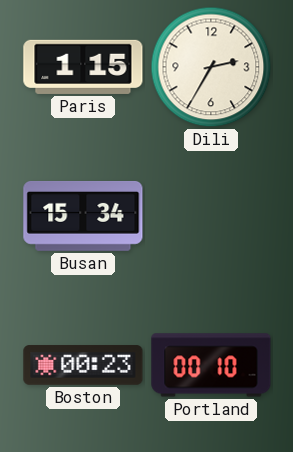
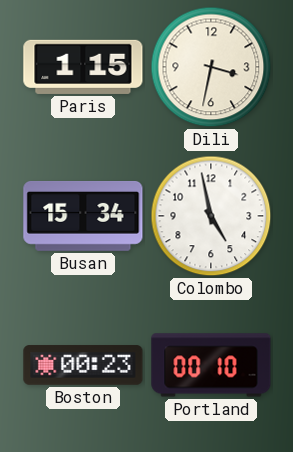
Dili: 2:35 -> 3:32 (211, 67)
Colombo: none -> 4:58 (211, 216)
